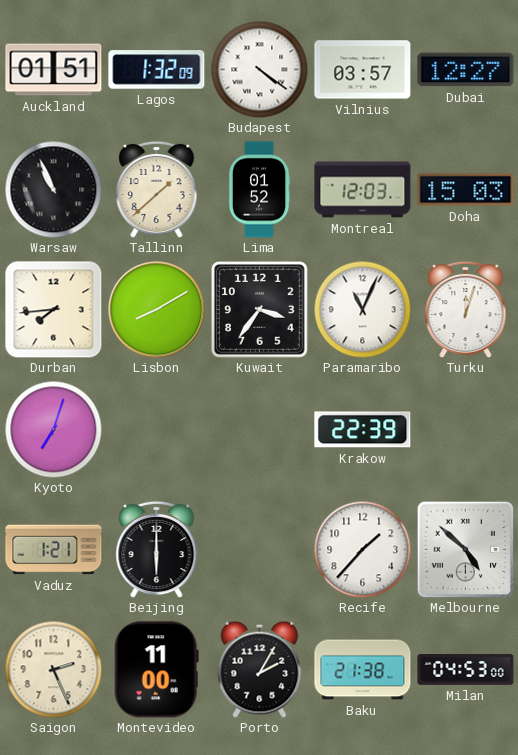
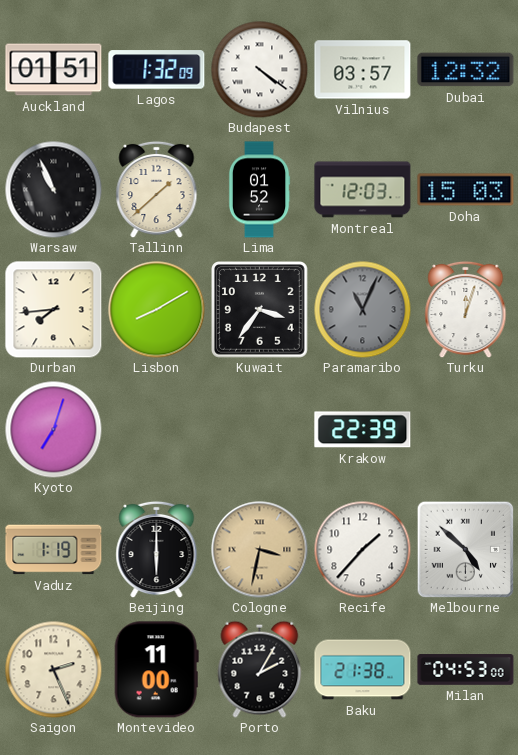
Dubai: 12:27 -> 12:32 (466, 70)
Paramaribo dial: white -> grey (362, 309)
Vaduz: 1:21 -> 1:19 (54, 550)
Cologne: none -> 3:32 (260, 550)
